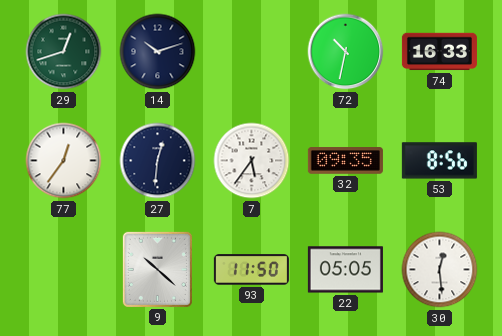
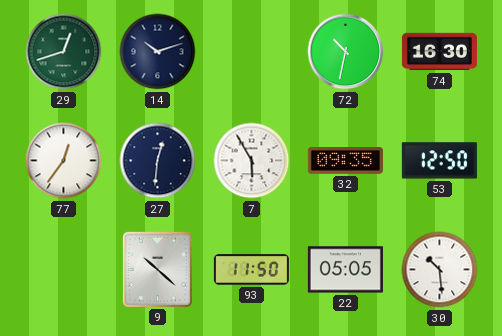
74: 16:33 -> 16:30 (439, 52)
7: 5:36 -> 5:55 (252, 161)
53: 8:56 -> 12:50 (439, 161)
30: 12:29 -> 10:29 (440, 270)
